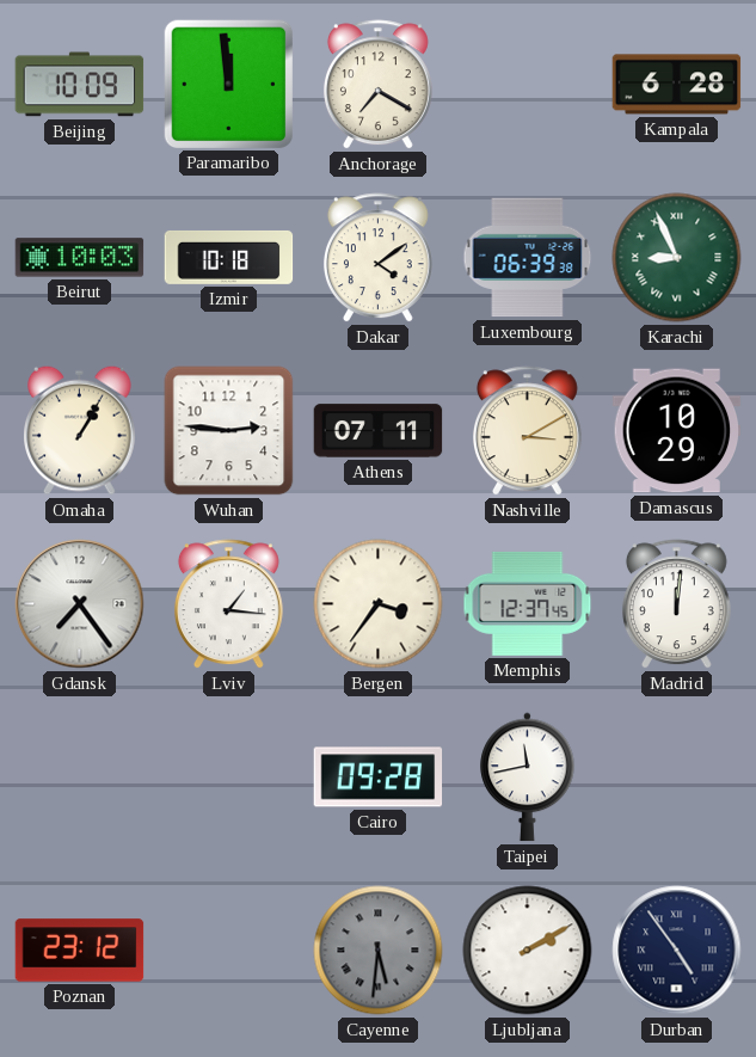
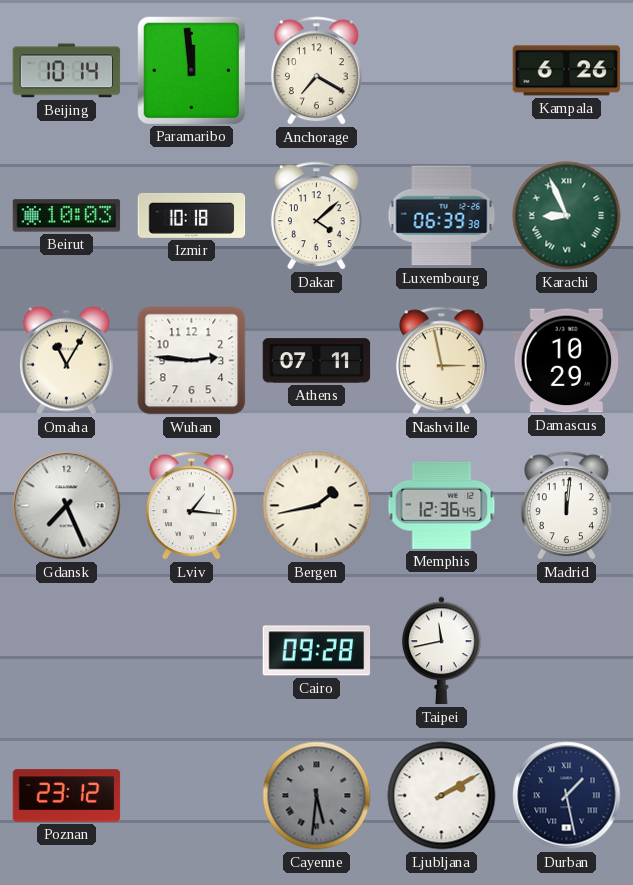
Beijing: 10:09 -> 10:14 (67, 71)
Kampala: 6:28 -> 6:26 (567, 71)
Dakar: 4:09 -> 4:08 (316, 216)
Omaha: 1:05 -> 11:05 (67, 360)
Nashville: 3:10 -> 2:58 (441, 361)
Gdansk: 7:24 -> 7:26 (67, 506)
Bergen: 3:36 -> 1:43 (317, 506)
Memphis: 12:37 -> 12:36 (442, 505)
Durban: 4:54 -> 1:28 (567, 796)
